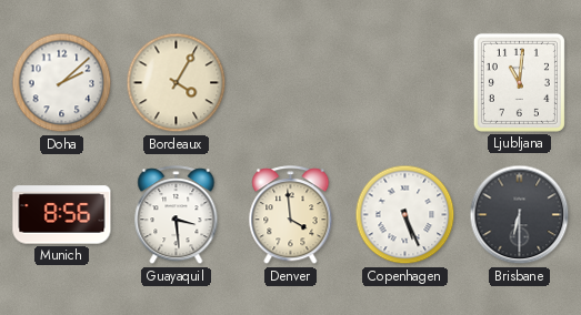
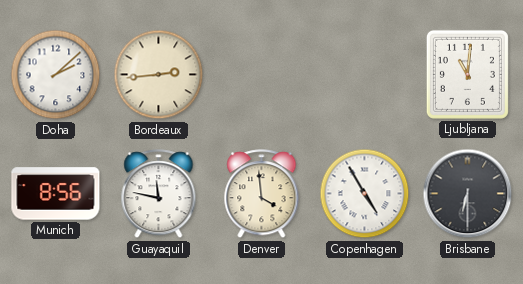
Bordeaux: 4:05 -> 2:44 (159, 75)
Guayaquil: 3:29 -> 11:47 (159, 194)
Copenhagen: 5:26 -> 4:55 (365, 194)
